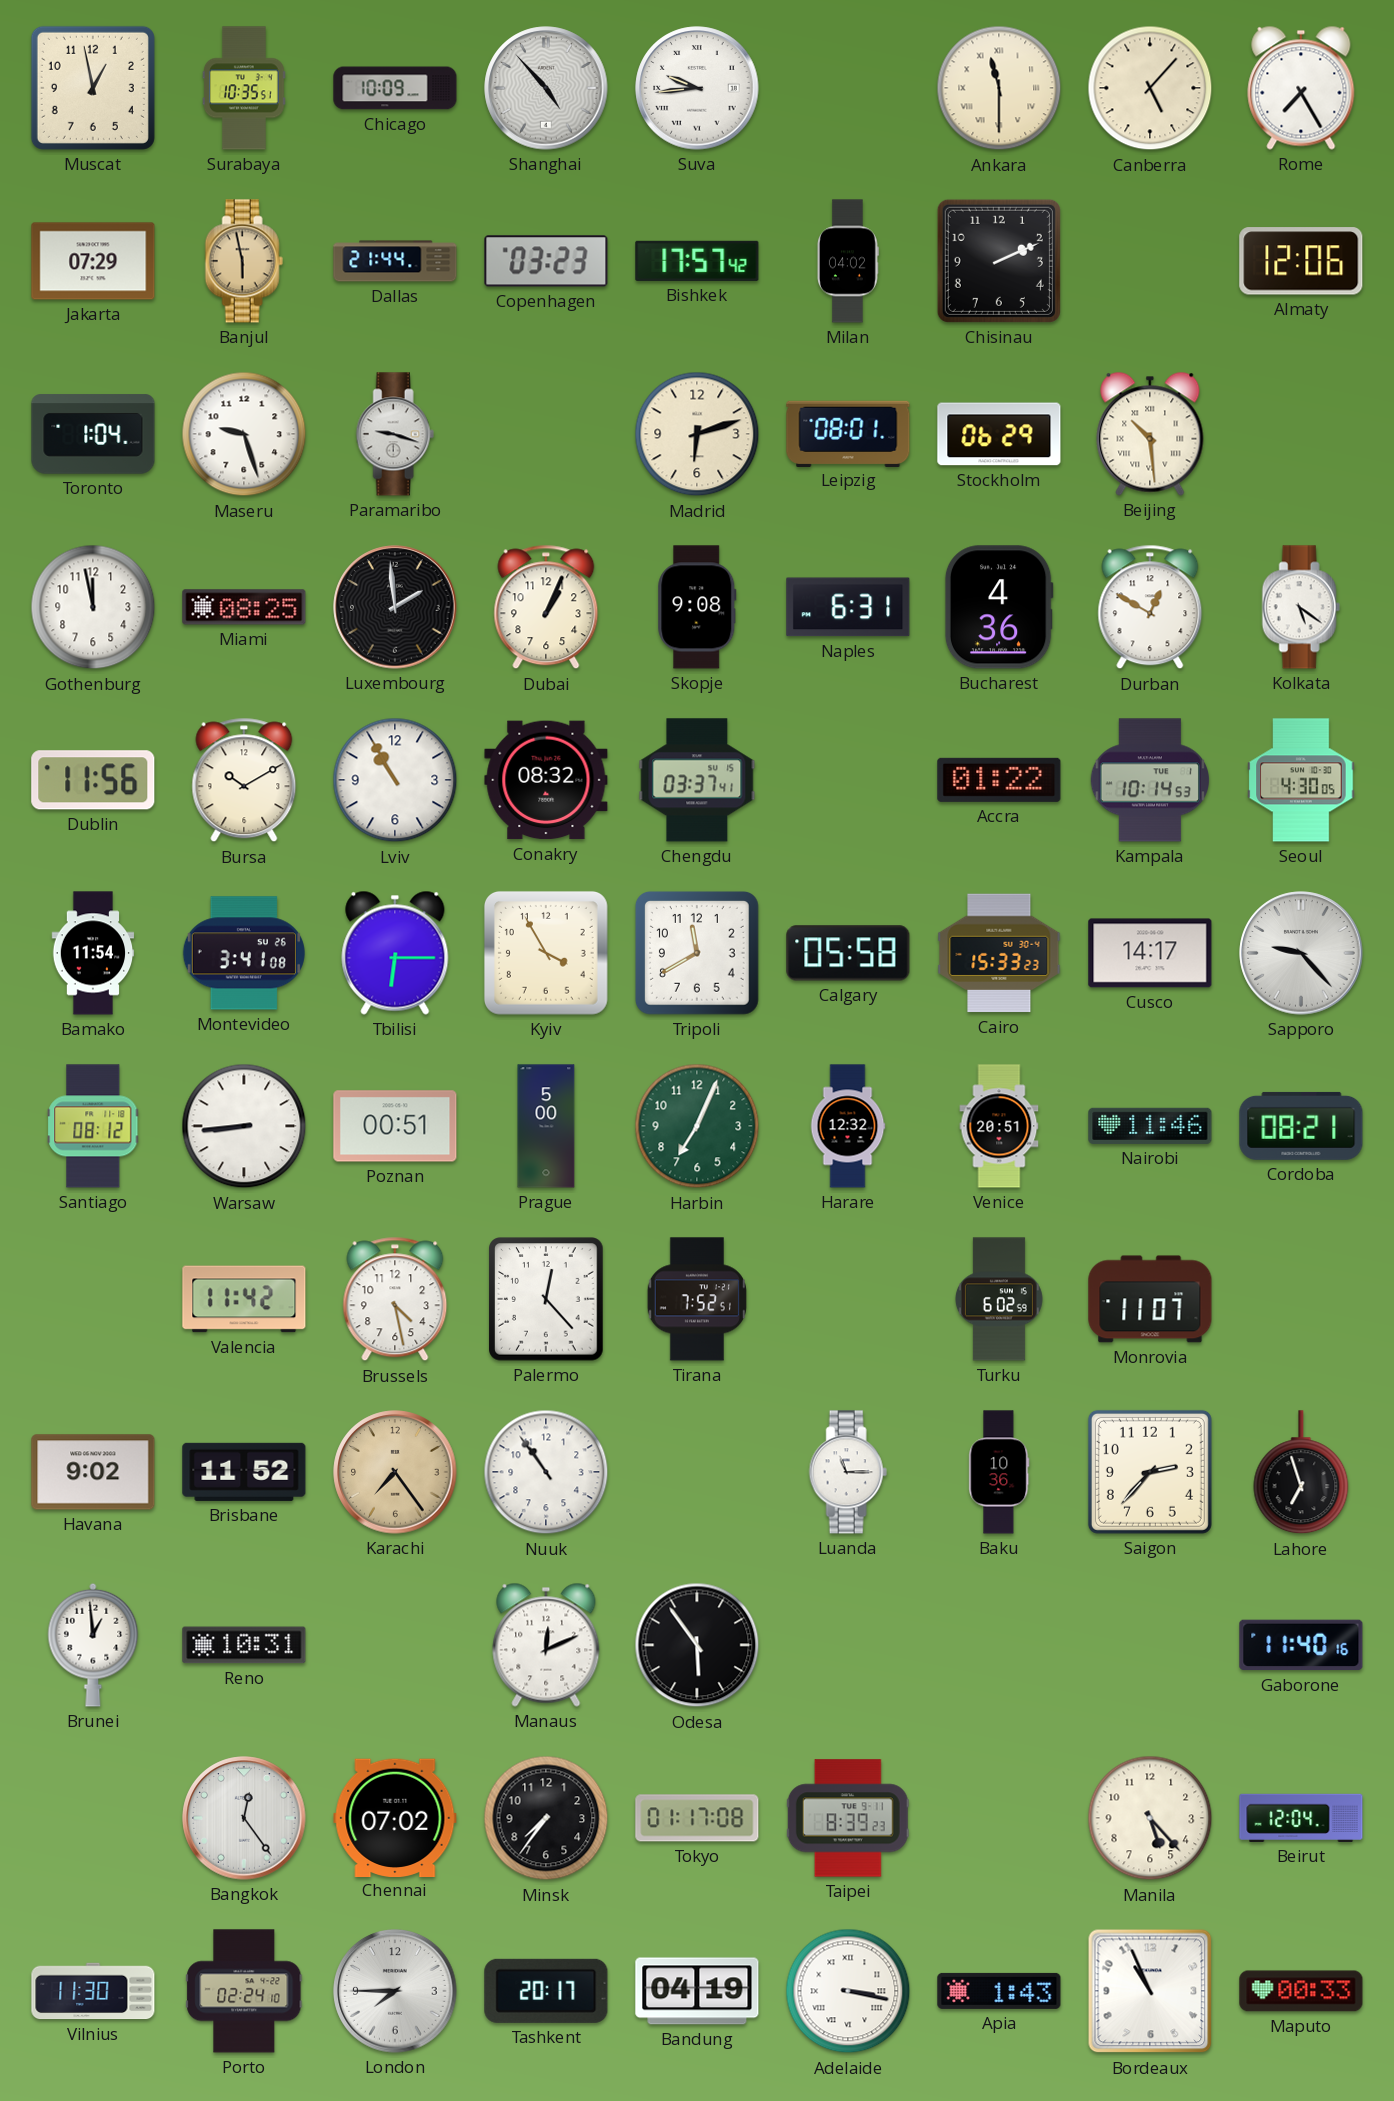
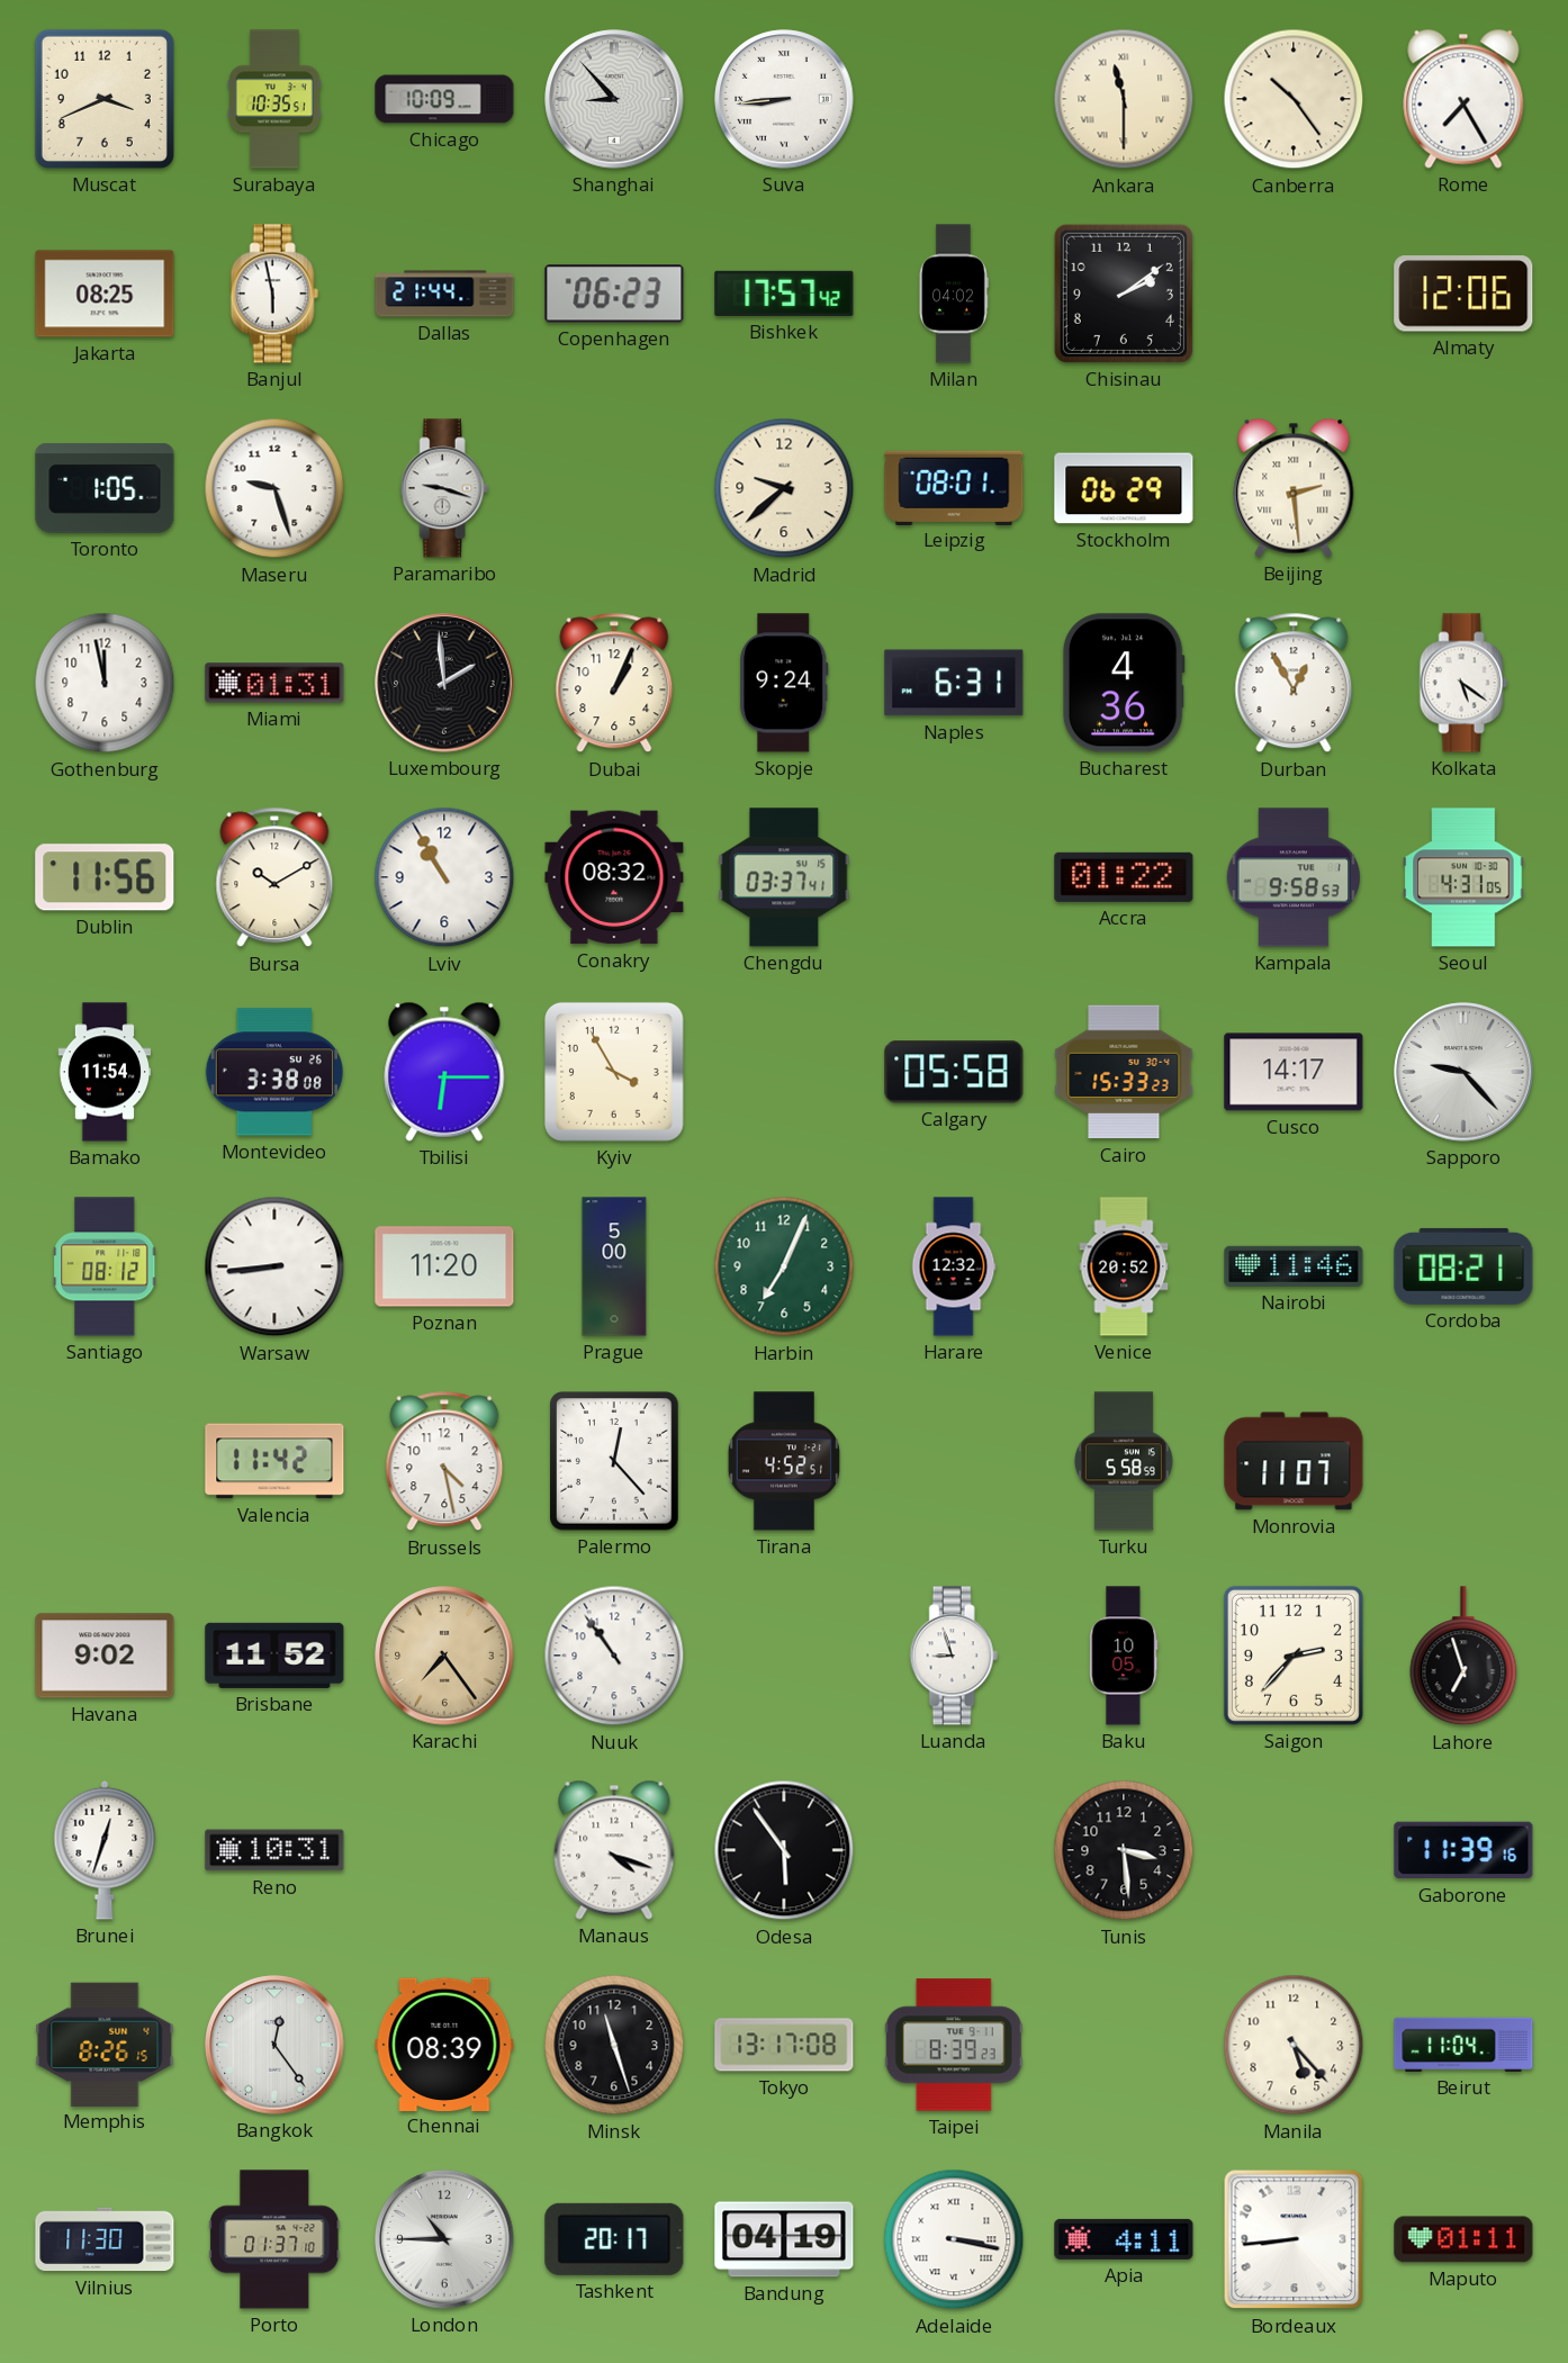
Muscat: 12:58 -> 3:41 (105, 99)
Shanghai: 4:53 -> 8:53 (614, 99)
Suva: 9:44 -> 8:44 (784, 99)
Canberra: 5:07 -> 10:24 (1294, 99)
Jakarta: 07:29 -> 08:25 (105, 294)
Banjul dial: champagne -> white (274, 294)
Copenhagen: 03:23 -> 06:23 (614, 294)
Chisinau: 2:11 -> 2:09 (1124, 294)
Toronto: 1:04 -> 1:05 (105, 488)
Madrid: 6:12 -> 9:38 (784, 488)
Beijing: 10:29 -> 2:29 (1294, 488)
Miami: 08:25 -> 01:31 (274, 683)
Skopje: 9:08 -> 9:24 (784, 683)
Durban: 12:50 -> 12:55 (1294, 683)
Kampala: 10:14 -> 9:58 (1292, 877)
Seoul: 4:30 -> 4:31 (1463, 877)
Montevideo: 3:41 -> 3:38 (274, 1072)
Tripoli: 11:40 -> none (697, 953)
Poznan: 00:51 -> 11:20 (444, 1266)
Venice: 20:51 -> 20:52 (1124, 1266)
Tirana: 7:52 -> 4:52 (784, 1461)
Turku: 6:02 -> 5:58 (1124, 1461)
Luanda: 11:15 -> 8:57 (954, 1656)
Baku: 10:36 -> 10:05 (1124, 1656)
Brunei: 12:59 -> 12:33 (105, 1850)
Manaus: 12:11 -> 4:18 (614, 1850)
Tunis: none -> 3:29 (1124, 1850)
Gaborone: 11:40 -> 11:39 (1463, 1850)
Memphis: none -> 8:26 (105, 2044)
Chennai: 07:02 -> 08:39 (444, 2044)
Minsk: 7:36 -> 11:27 (614, 2045)
Tokyo: 01:17 -> 13:17 (784, 2045)
Beirut: 12:04 -> 11:04 (1463, 2045)
Porto: 02:24 -> 01:37 (274, 2239)
London: 7:45 -> 10:45 (444, 2239)
Apia: 1:43 -> 4:11 (1124, 2239)
Bordeaux: 10:56 -> 8:44 (1294, 2239)
Maputo: 00:33 -> 01:11 (1463, 2239)
